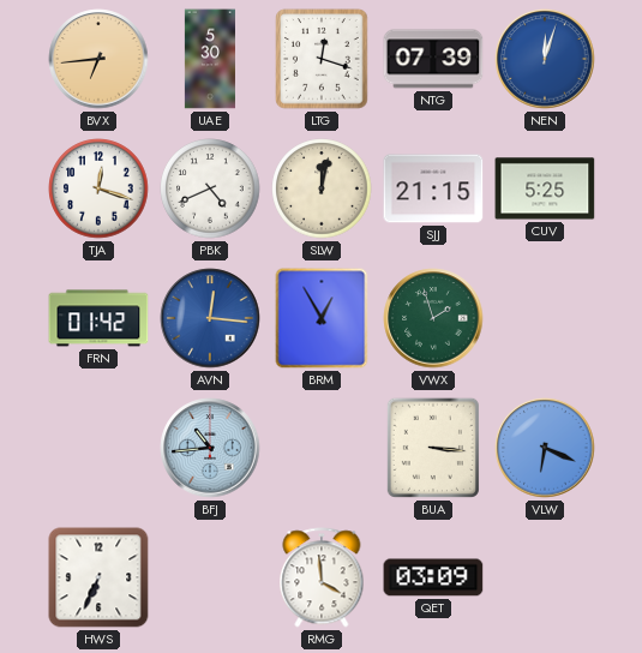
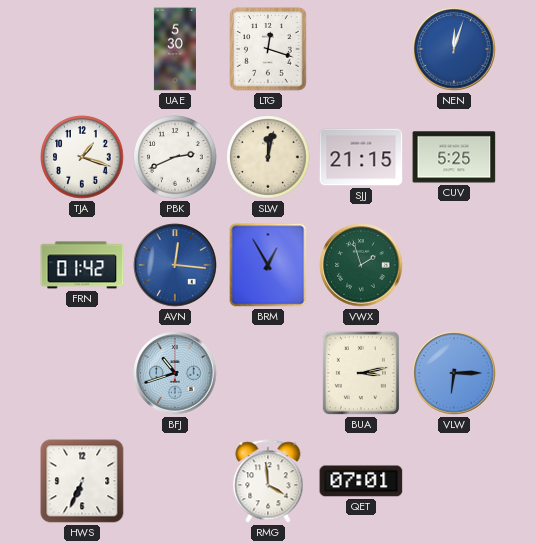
BVX: 6:44 -> none (98, 59)
NTG: 07:39 -> none (433, 59)
TJA: 12:18 -> 1:18 (82, 157)
PBK: 4:41 -> 2:41 (175, 157)
BFJ: 10:44 -> 10:42 (175, 373)
BUA: 3:16 -> 3:13 (361, 373)
VLW: 6:19 -> 6:15 (454, 373)
QET: 03:09 -> 07:01 (361, 481)
